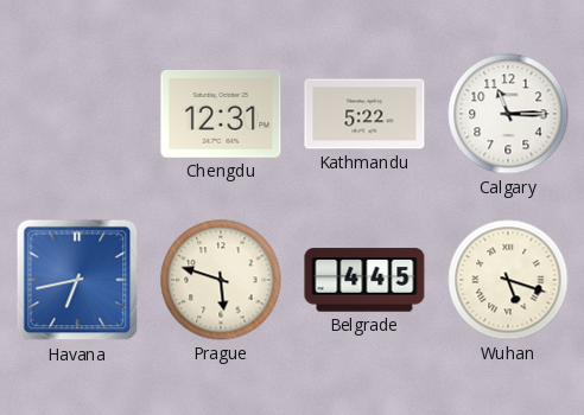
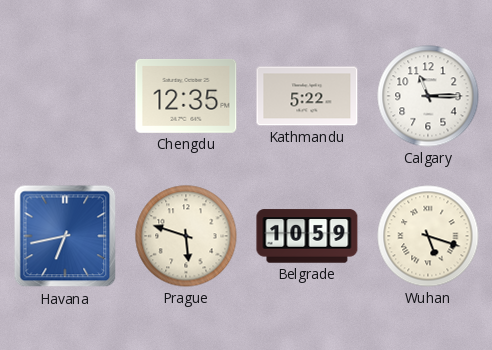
Chengdu: 12:31 -> 12:35 (186, 96)
Belgrade: 4:45 -> 10:59 (307, 236)
